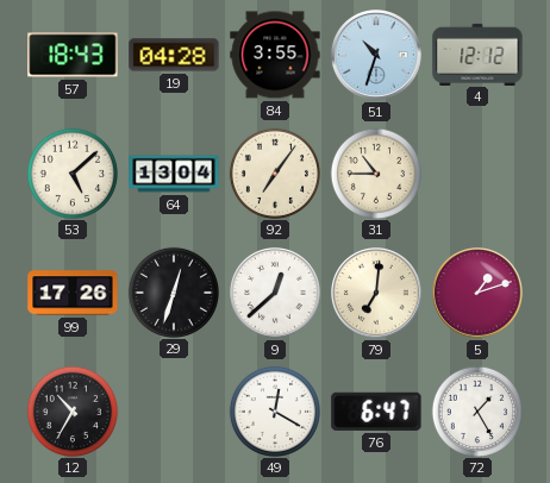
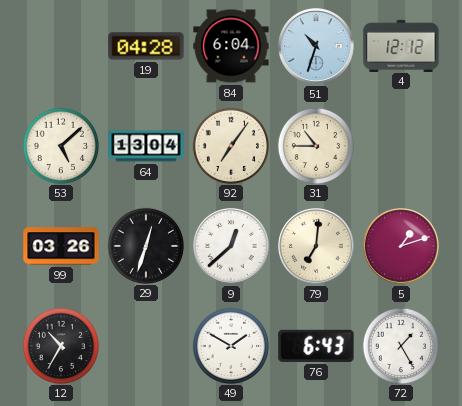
57: 18:43 -> none (73, 55)
84: 3:55 -> 6:04 (231, 46)
99: 17:26 -> 03:26 (61, 246)
49: 12:20 -> 1:50 (230, 345)
76: 6:47 -> 6:43 (316, 346)
